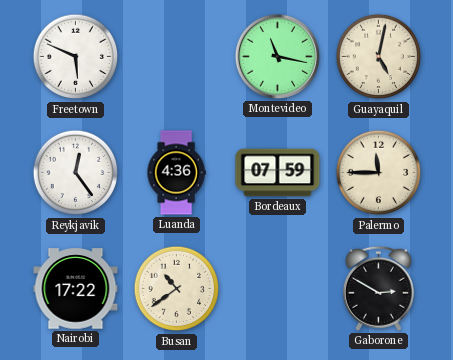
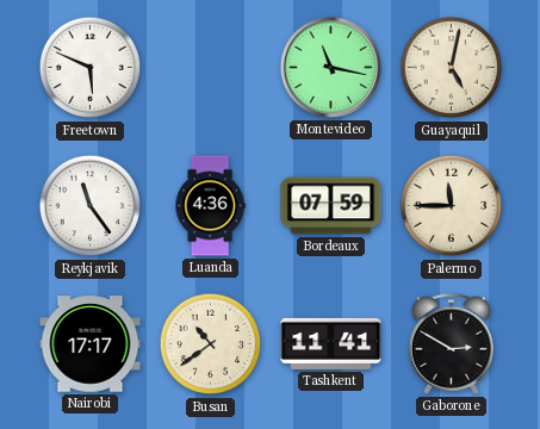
Reykjavik: 12:24 -> 11:24 (91, 206)
Nairobi: 17:22 -> 17:17 (91, 344)
Tashkent: none -> 11:41 (331, 343)
